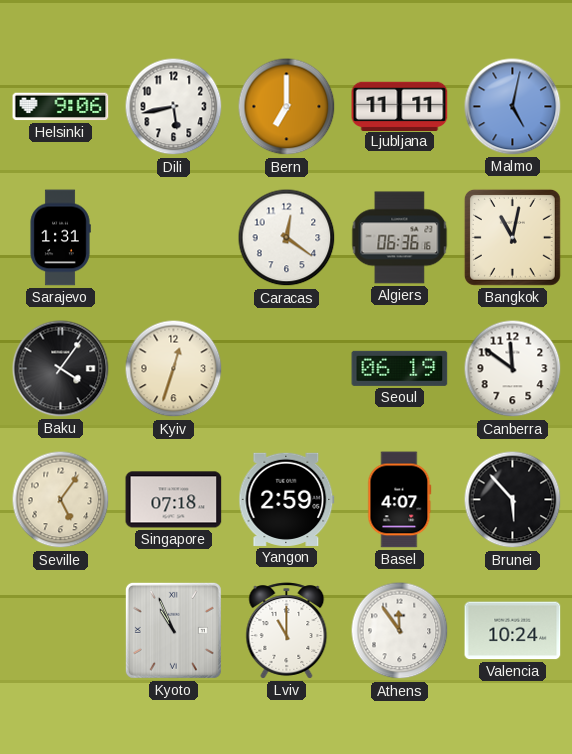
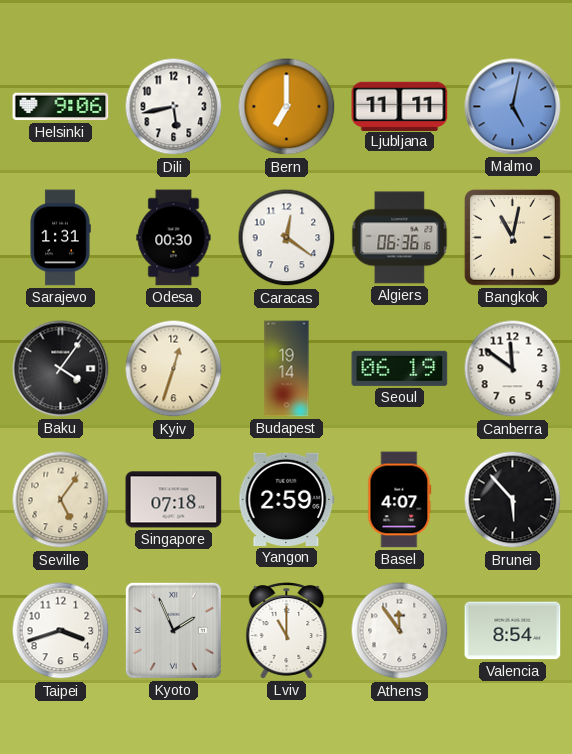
Odesa: none -> 00:30 (174, 238)
Budapest: none -> 19:14 (287, 369)
Taipei: none -> 3:42 (61, 631)
Kyoto: 10:56 -> 1:56 (173, 630)
Valencia: 10:24 -> 8:54 (513, 631)
